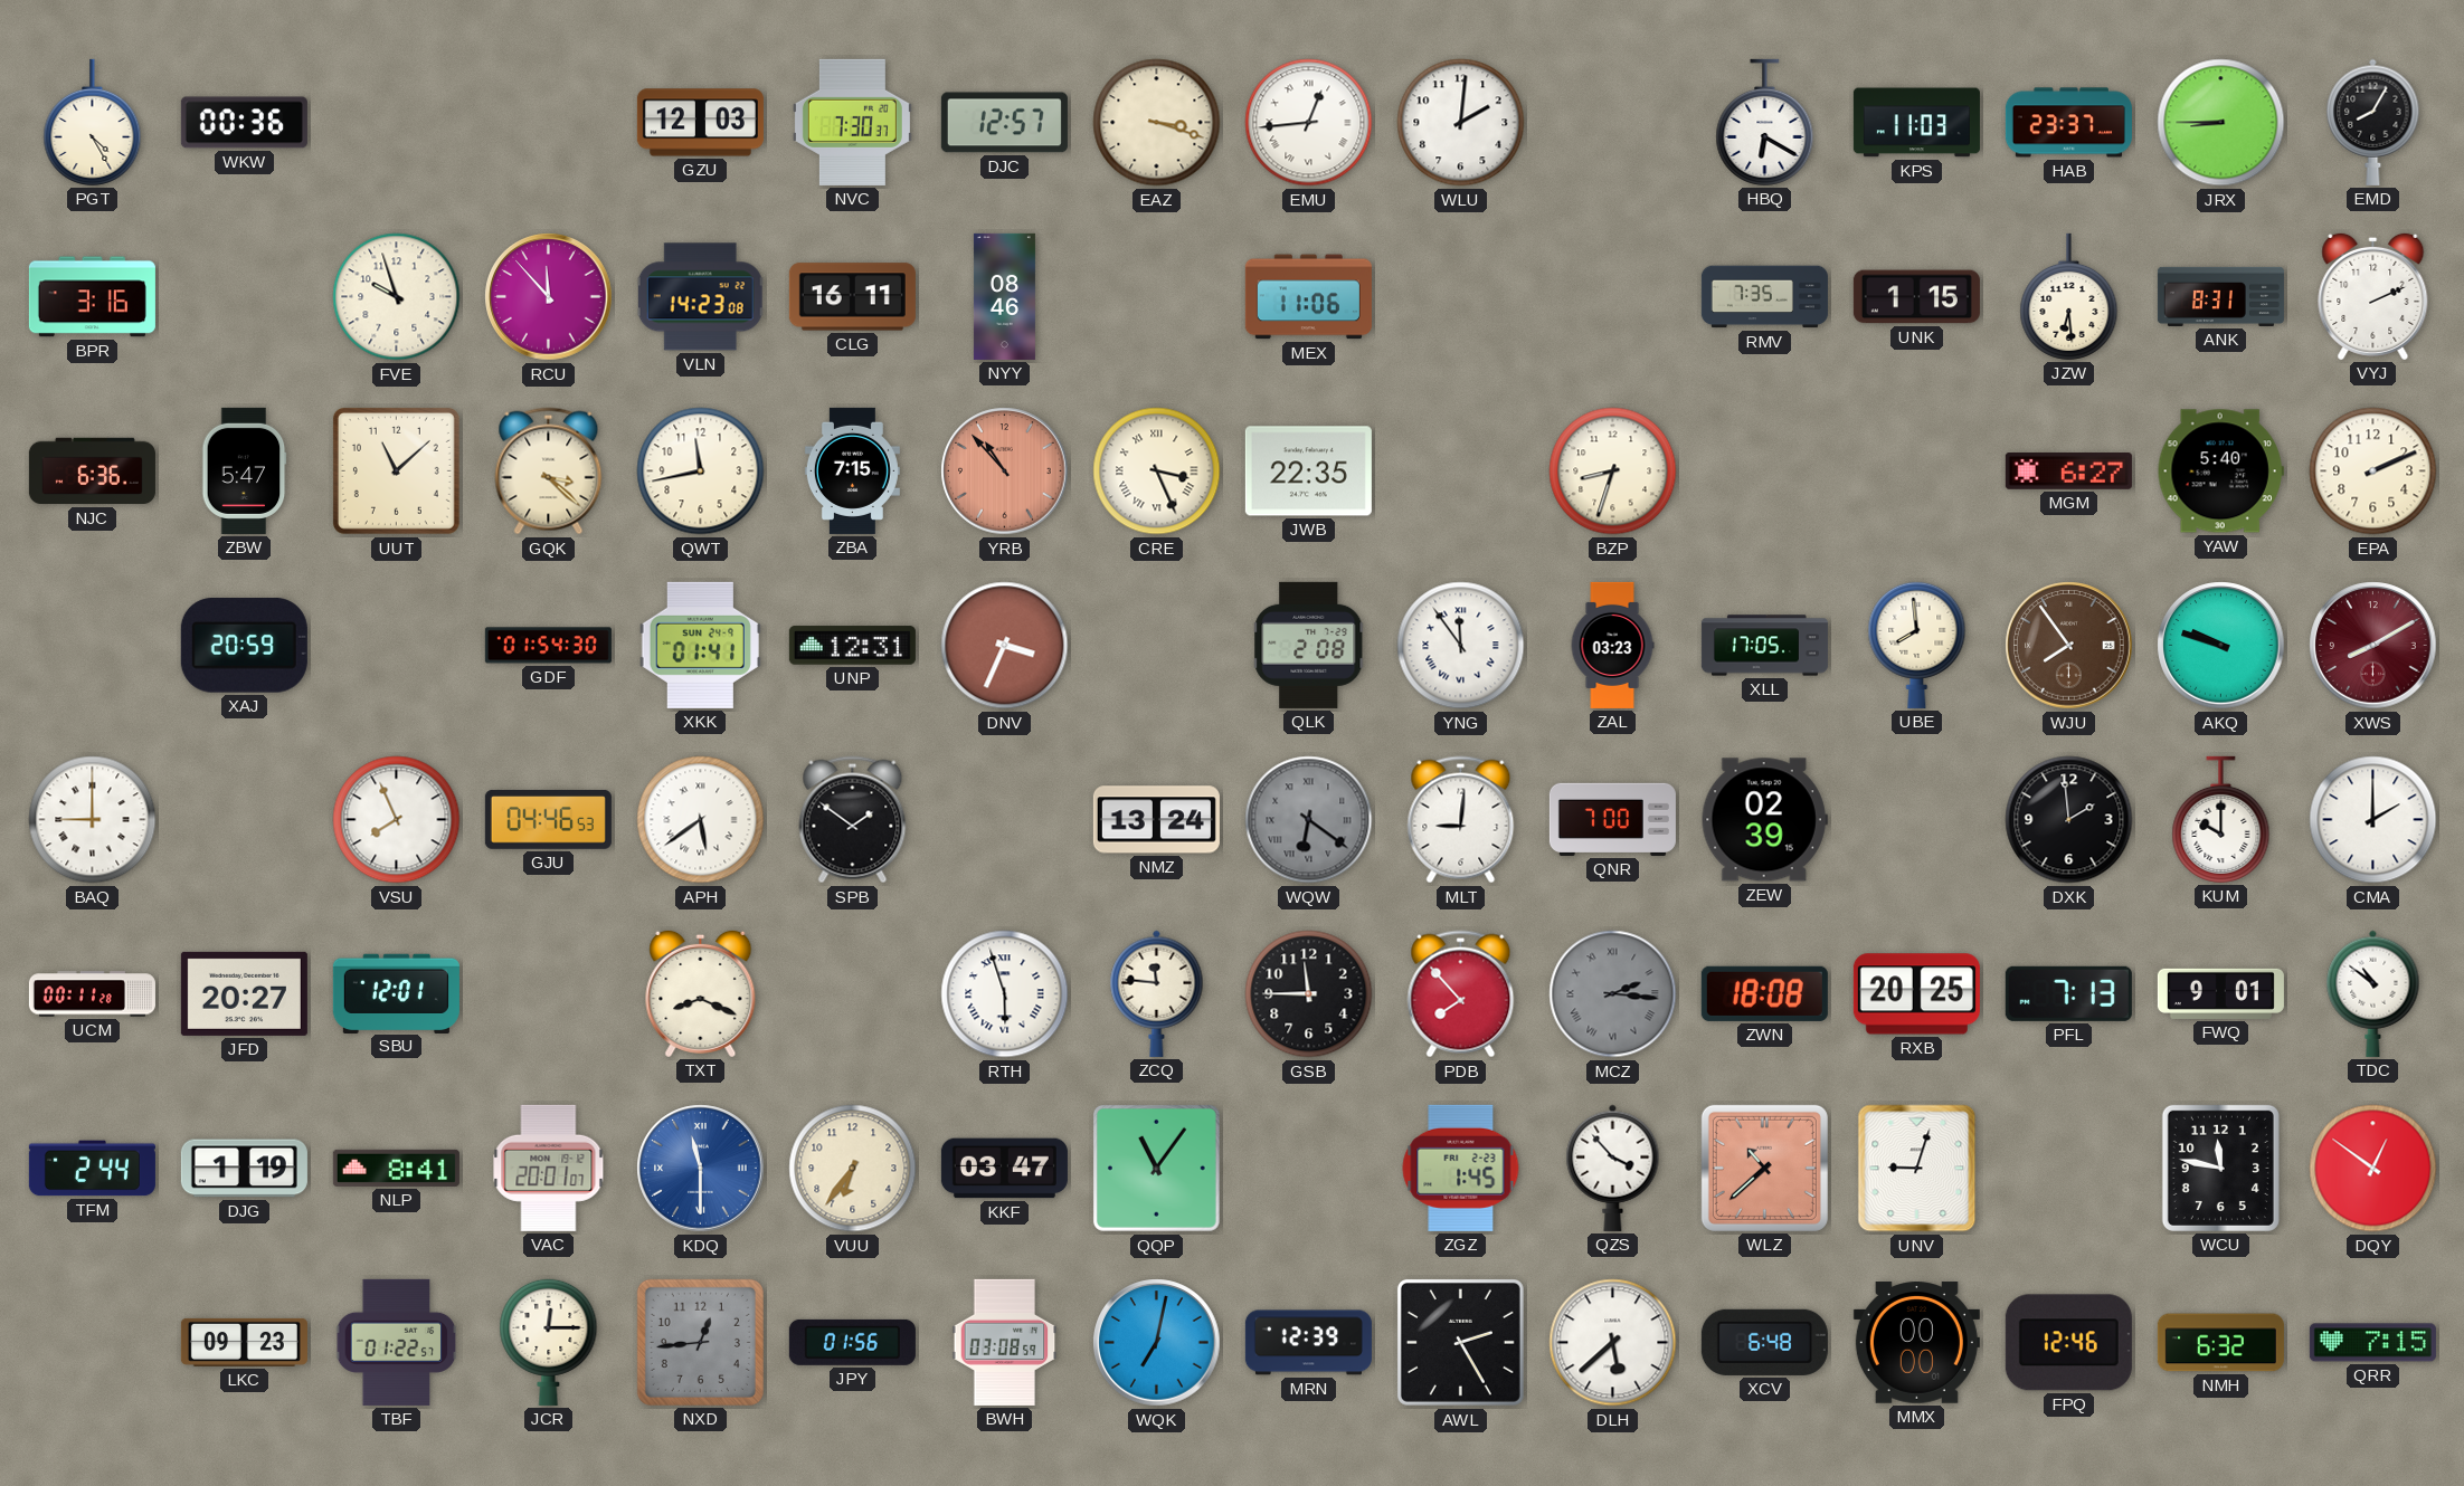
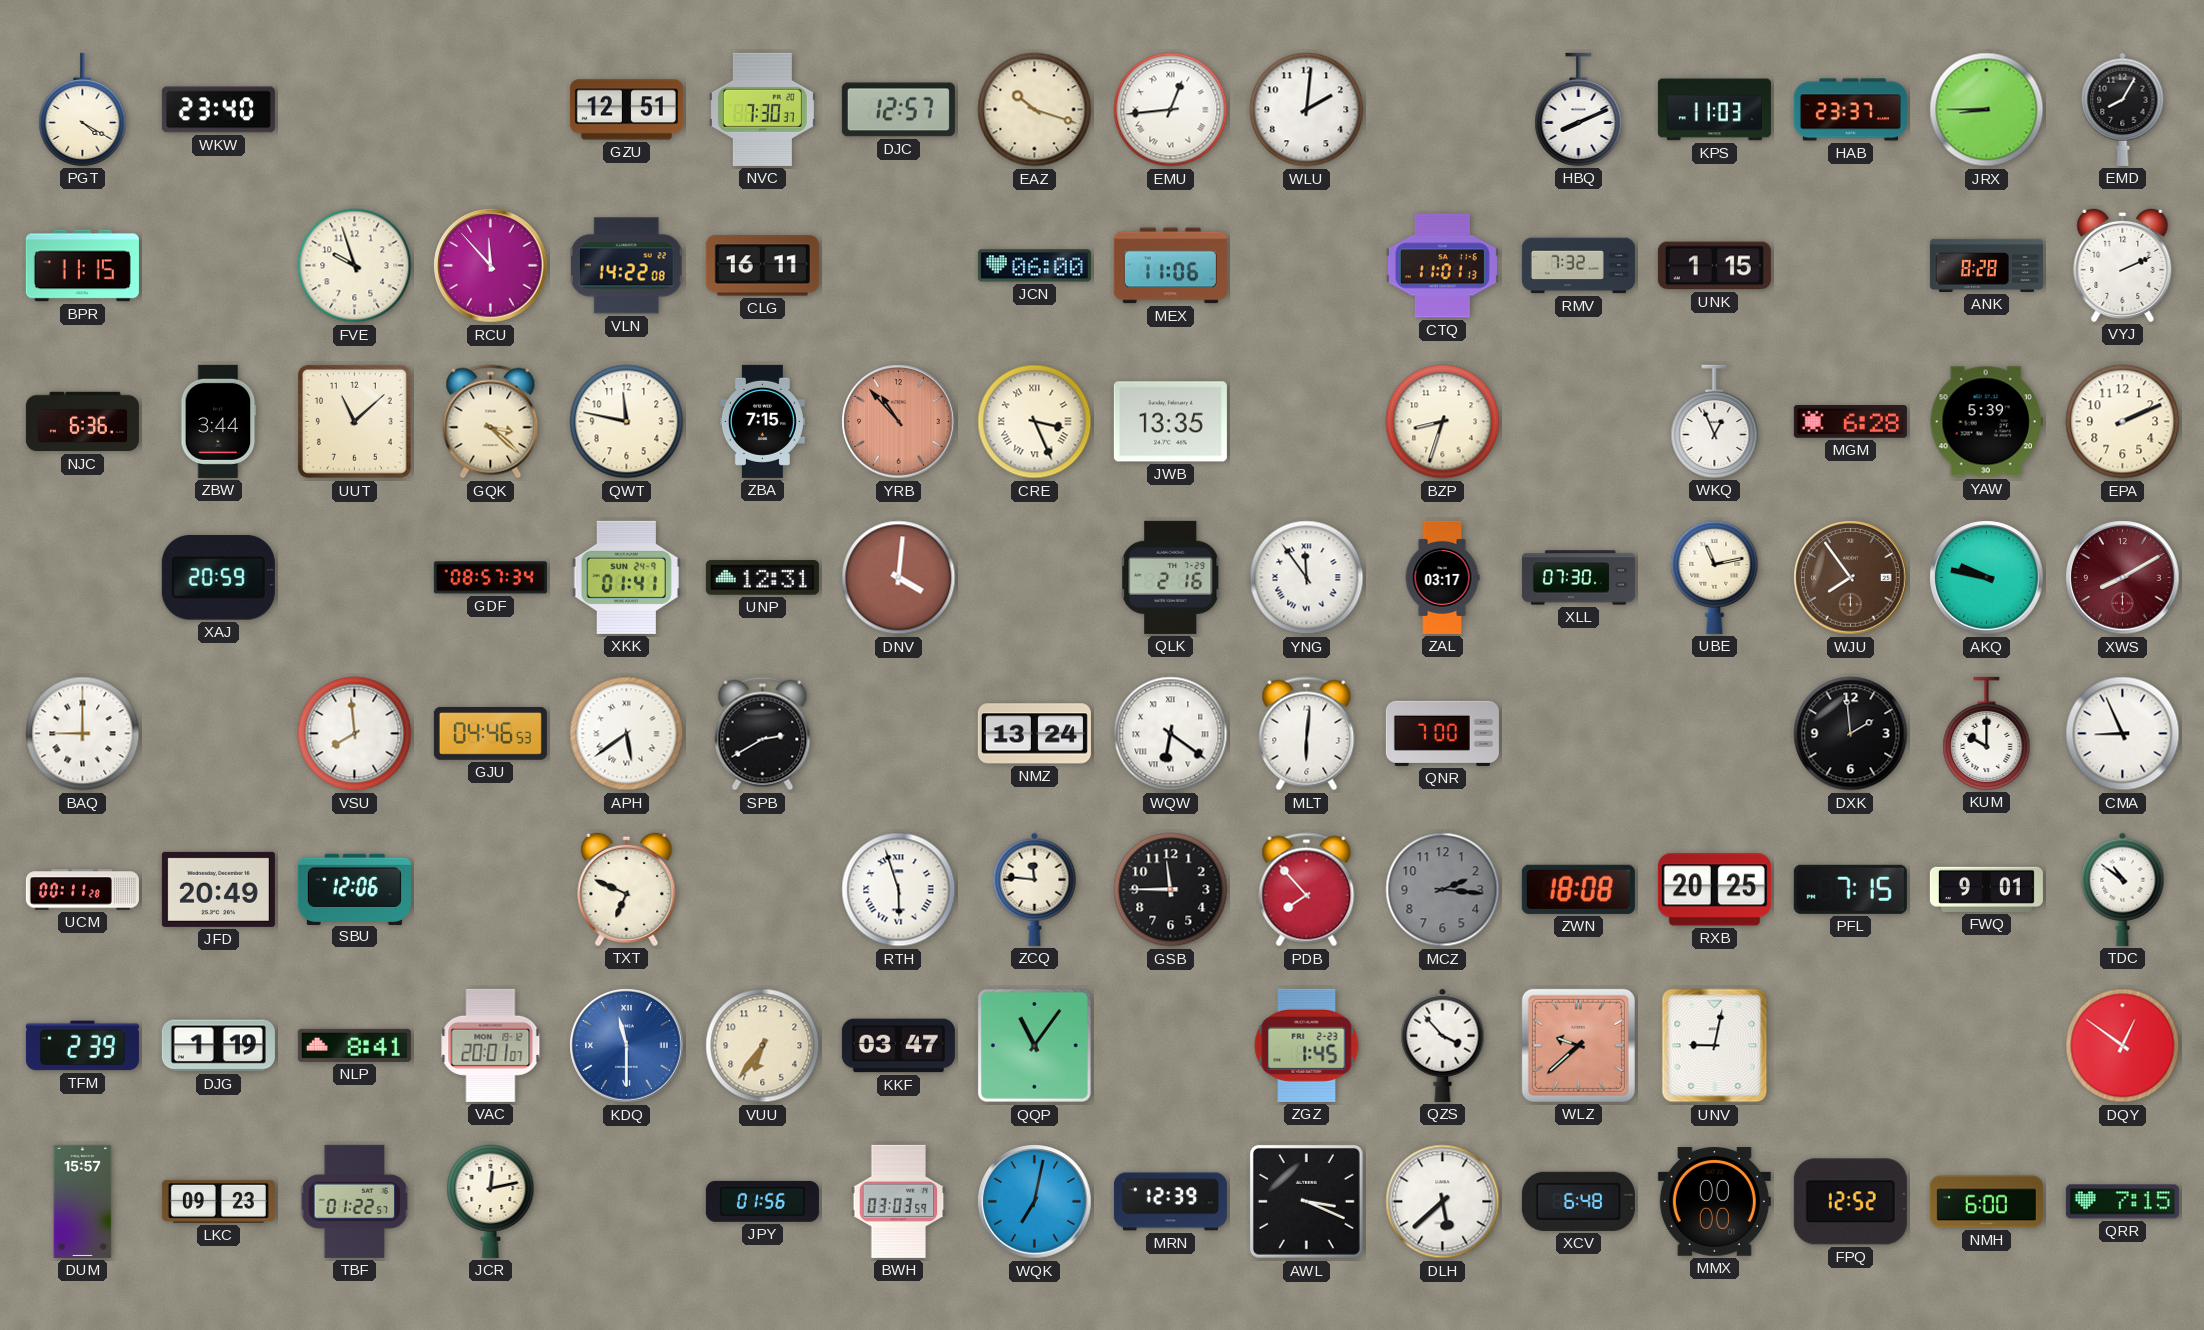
PGT: 4:25 -> 4:20 (83, 109)
WKW: 00:36 -> 23:40 (218, 110)
GZU: 12:03 -> 12:51 (626, 110)
EAZ: 3:18 -> 10:18 (1035, 110)
HBQ: 6:20 -> 8:11 (1579, 109)
BPR: 3:16 -> 11:15 (82, 266)
VLN: 14:23 -> 14:22 (627, 266)
NYY: 08:46 -> none (1004, 296)
JCN: none -> 06:00 (1034, 266)
CTQ: none -> 11:01 (1442, 266)
RMV: 7:35 -> 7:32 (1578, 266)
JZW: 6:29 -> none (2069, 296)
ANK: 8:31 -> 8:28 (1986, 265)
ZBW: 5:47 -> 3:44 (219, 421)
QWT: 11:43 -> 11:47 (627, 422)
JWB: 22:35 -> 13:35 (1170, 422)
WKQ: none -> 12:56 (1715, 421)
MGM: 6:27 -> 6:28 (1850, 422)
YAW: 5:40 -> 5:39 (1986, 422)
GDF: 01:54 -> 08:57 (490, 578)
DNV: 3:34 -> 4:01 (899, 578)
QLK: 2:08 -> 2:16 (1171, 577)
ZAL: 03:23 -> 03:17 (1442, 577)
XLL: 17:05 -> 07:30 (1578, 578)
UBE: 7:59 -> 11:13 (1715, 577)
AKQ: 9:48 -> 9:47 (1987, 578)
VSU: 7:56 -> 7:59 (355, 734)
SPB: 1:51 -> 2:40 (763, 734)
WQW dial: grey -> white (1171, 734)
MLT: 9:01 -> 6:01 (1307, 734)
ZEW: 02:39 -> none (1764, 820)
CMA: 2:00 -> 8:56 (2123, 734)
JFD: 20:27 -> 20:49 (218, 889)
SBU: 12:01 -> 12:06 (354, 889)
TXT: 8:19 -> 6:49 (627, 889)
MCZ numerals: Roman -> Arabic (1443, 890)
PFL: 7:13 -> 7:15 (1850, 889)
TFM: 2:44 -> 2:39 (82, 1046)
WLZ: 10:38 -> 9:38 (1578, 1045)
UNV: 9:03 -> 9:02 (1715, 1046)
WCU: 11:47 -> none (2220, 1168)
DUM: none -> 15:57 (83, 1201)
JCR: 12:15 -> 12:13 (491, 1201)
NXD: 12:44 -> none (700, 1342)
BWH: 03:08 -> 03:03 (899, 1201)
AWL: 2:25 -> 3:19 (1306, 1201)
FPQ: 12:46 -> 12:52 (1850, 1202)
NMH: 6:32 -> 6:00 (1986, 1202)
